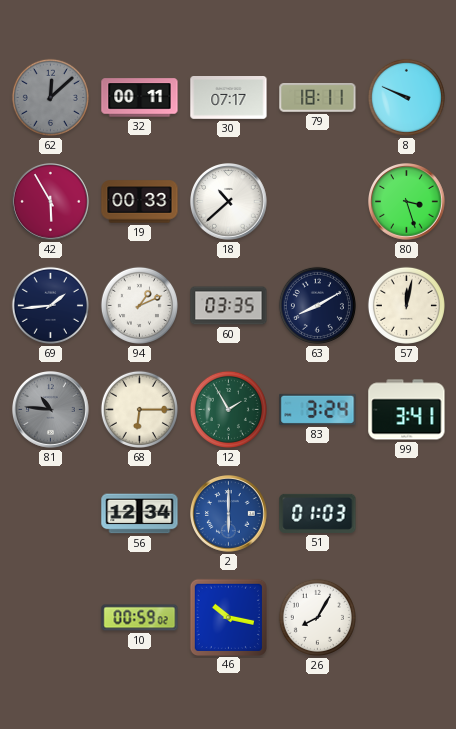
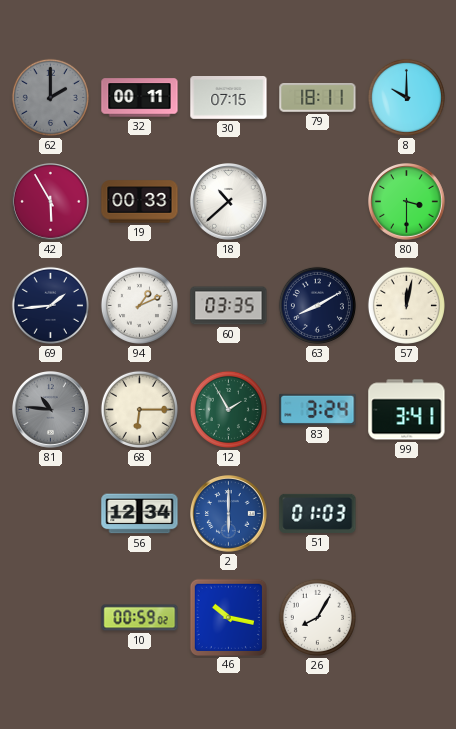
62: 12:08 -> 2:00 (50, 97)
30: 07:17 -> 07:15 (229, 98)
8: 9:49 -> 10:00 (406, 97)
80: 3:27 -> 3:30 (407, 202)
